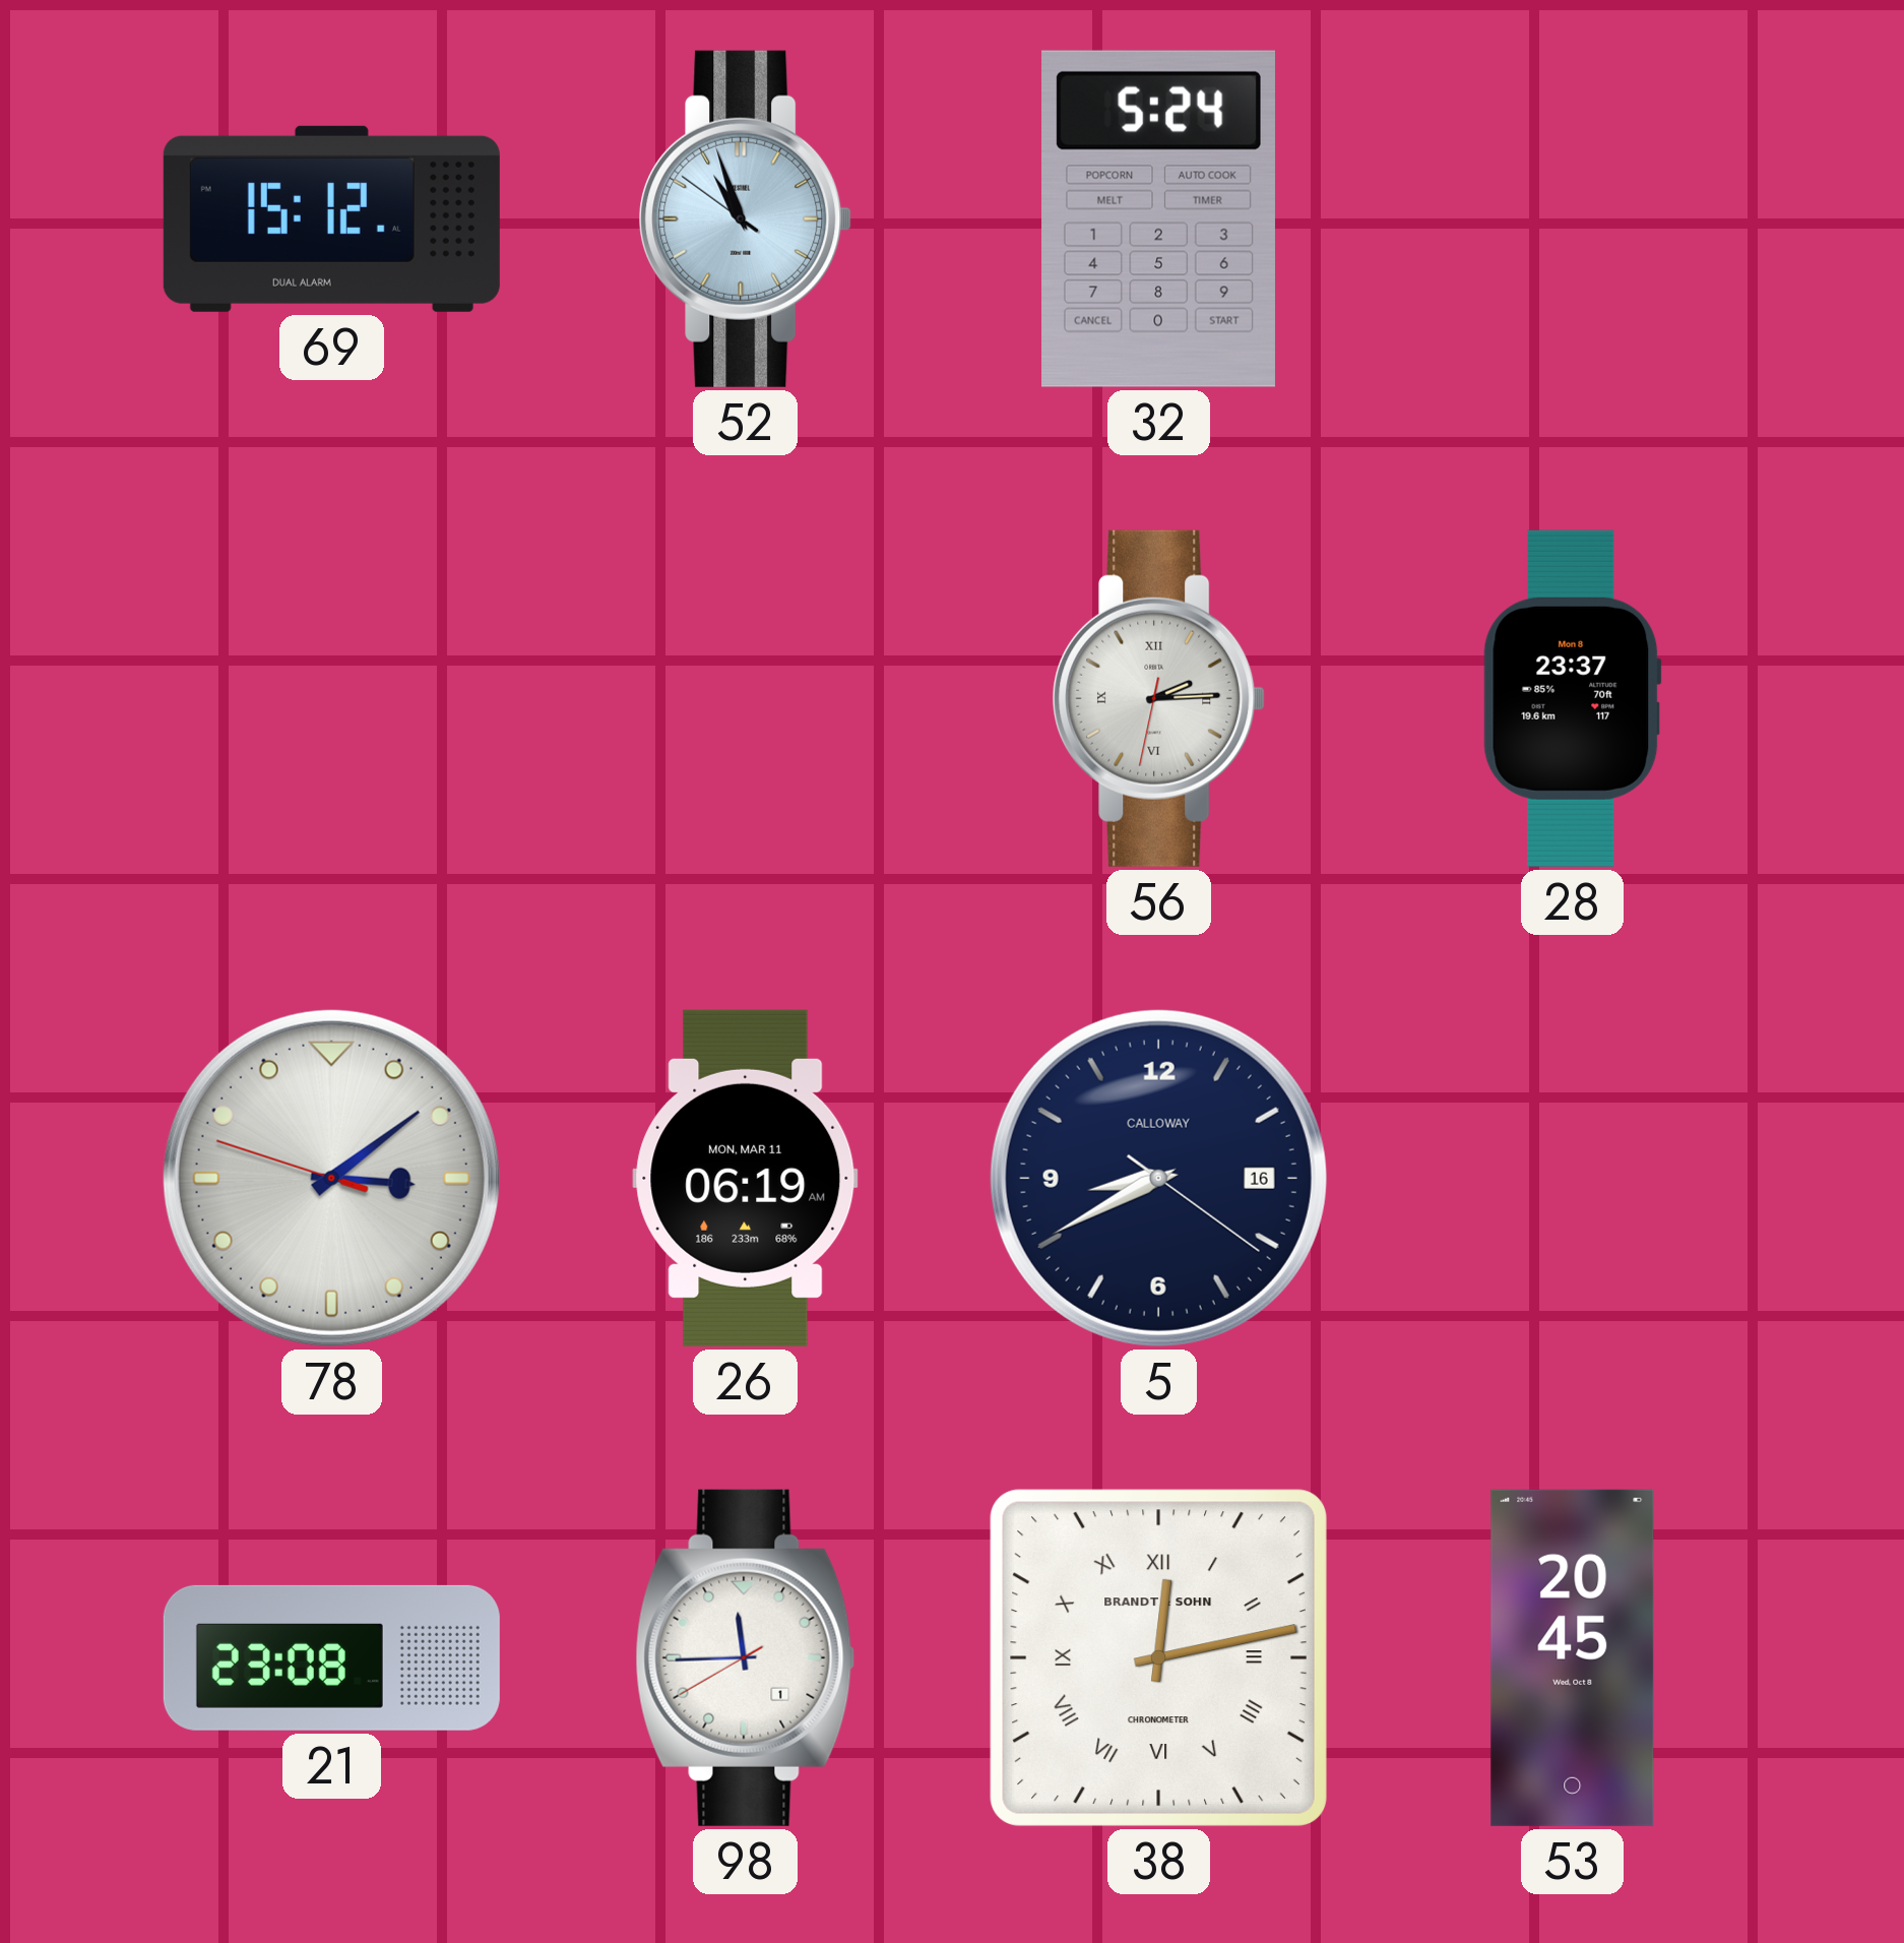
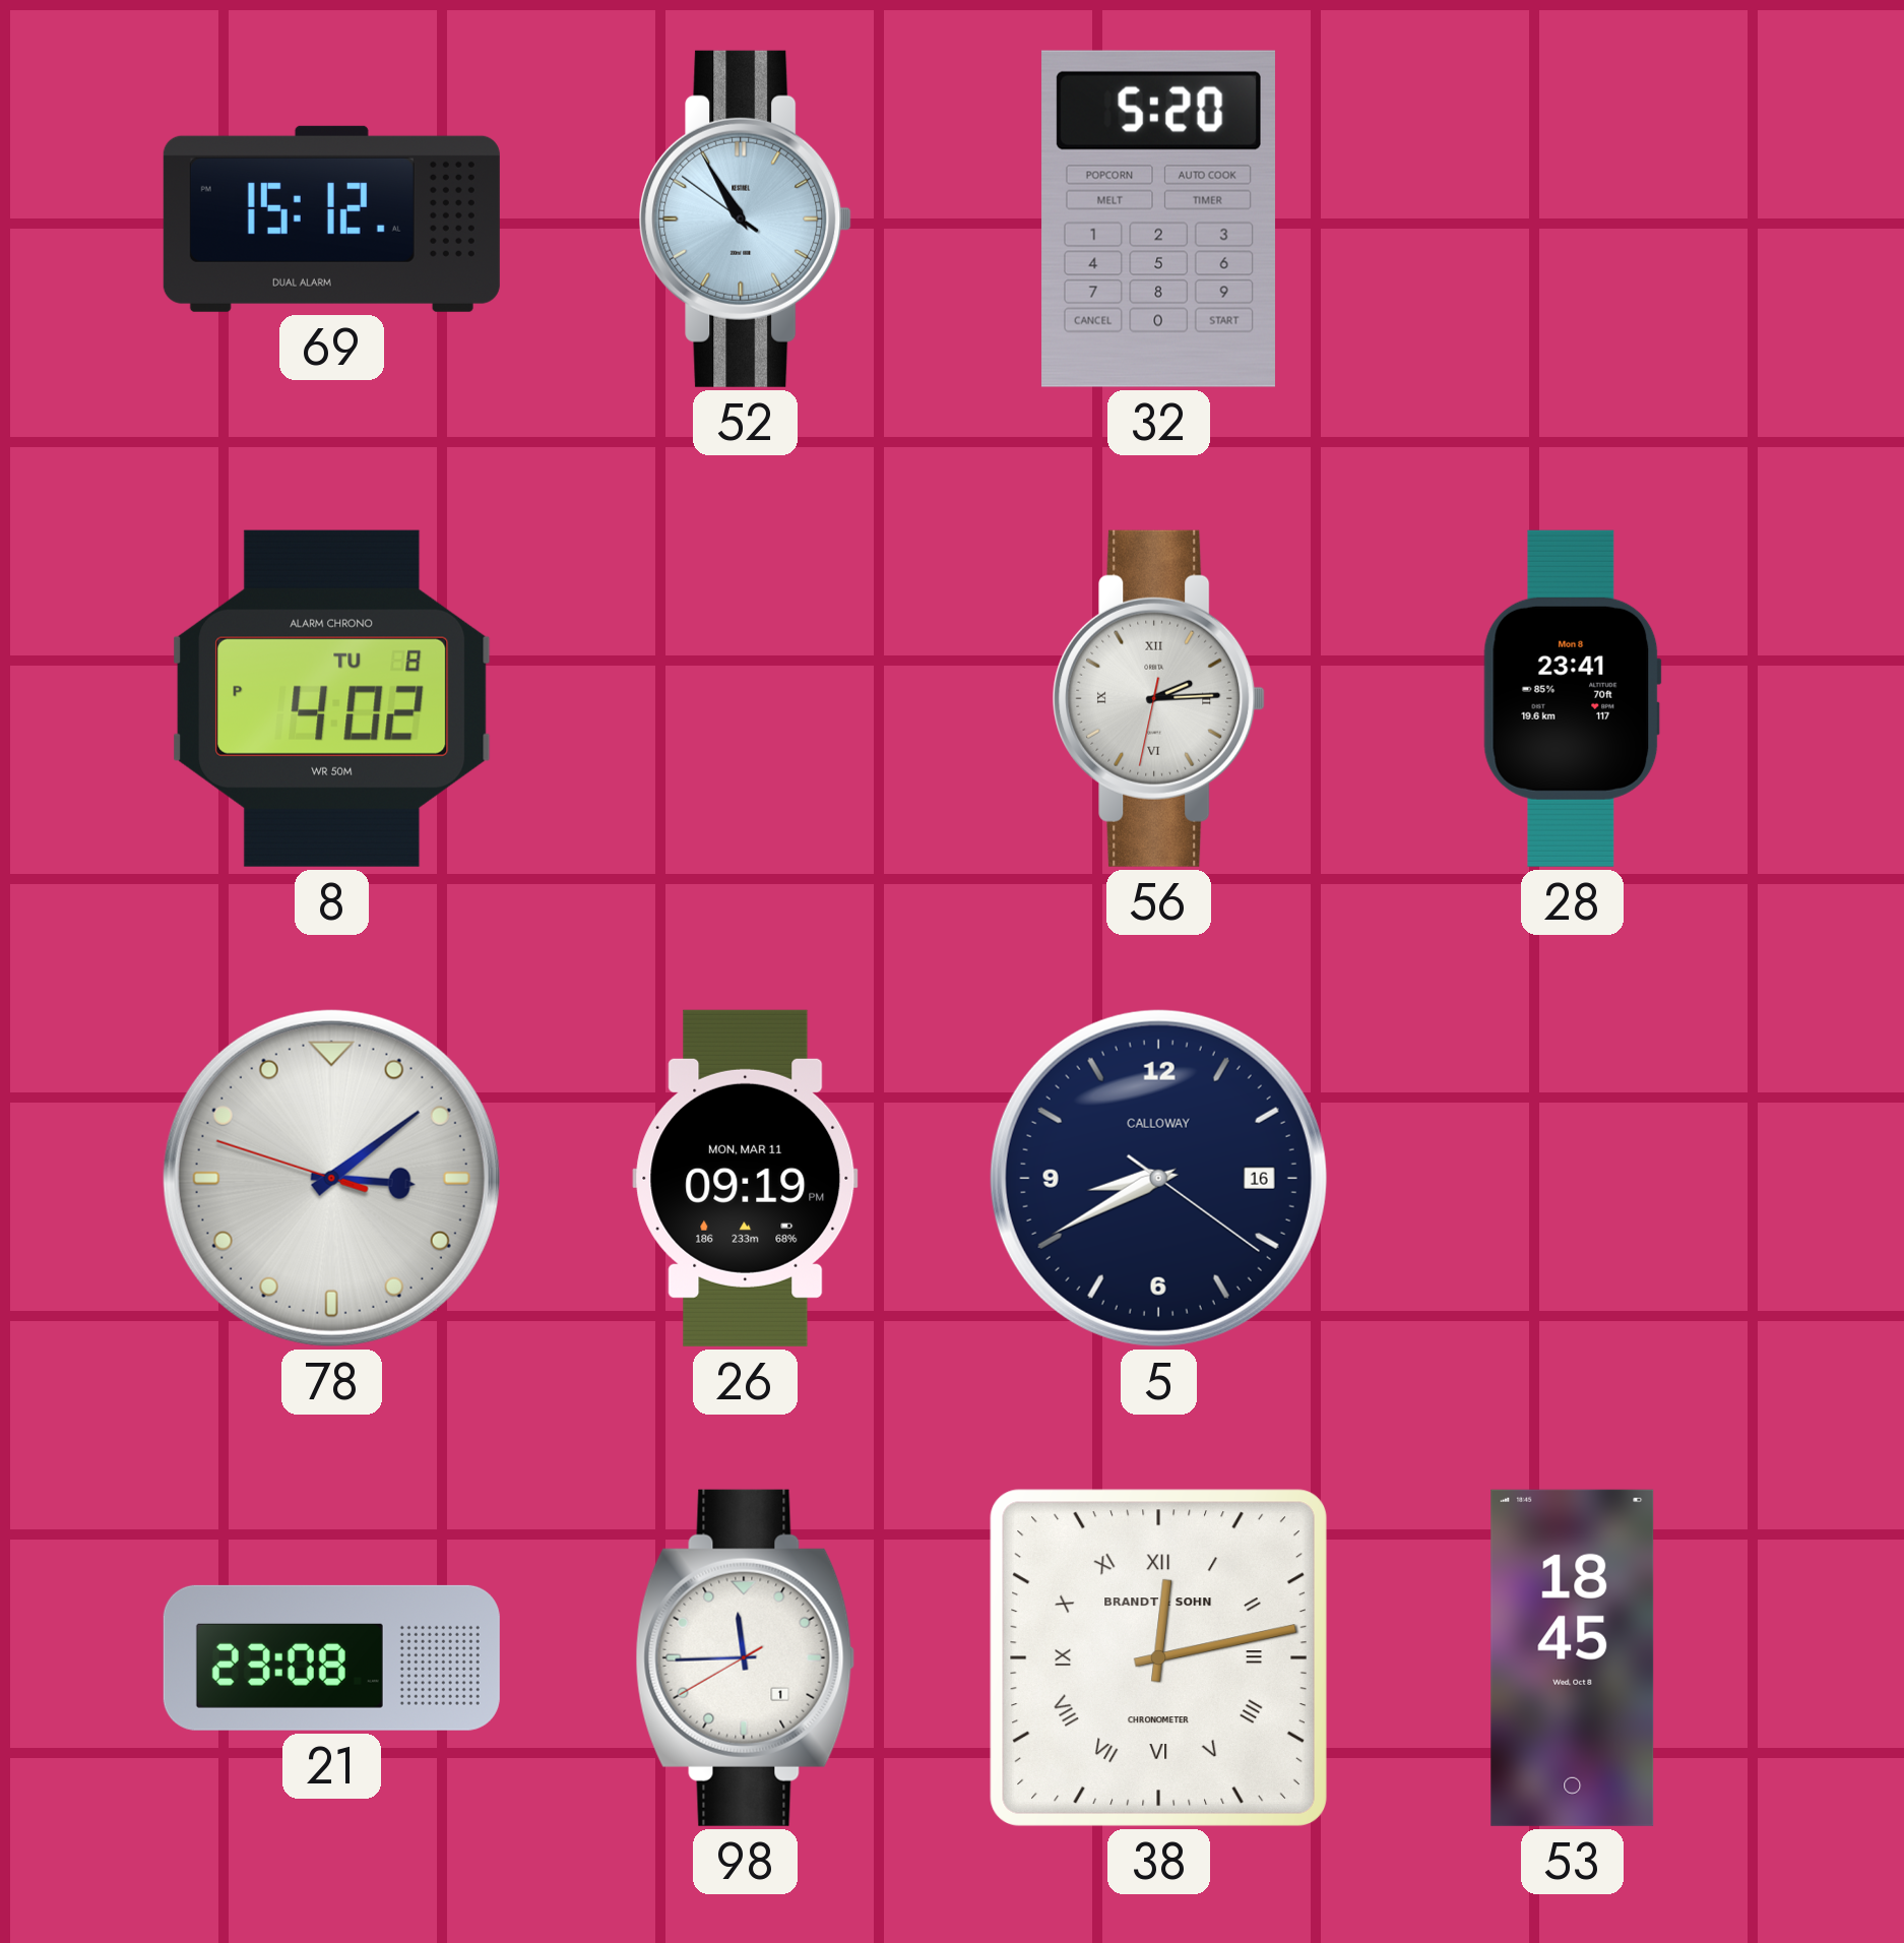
52: 10:56 -> 10:54 (746, 218)
32: 5:24 -> 5:20 (1158, 218)
8: none -> 4:02 (332, 698)
28: 23:37 -> 23:41 (1572, 698)
26: 06:19 -> 09:19 (746, 1178)
53: 20:45 -> 18:45 (1573, 1657)
